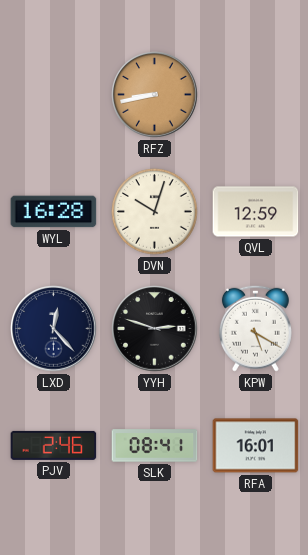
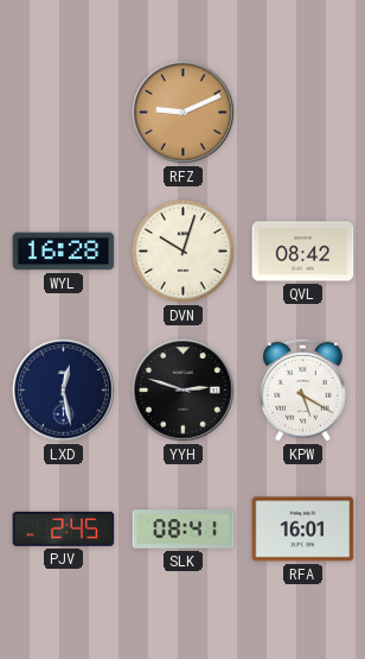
RFZ: 8:43 -> 9:11 (184, 113)
QVL: 12:59 -> 08:42 (303, 252)
LXD: 12:23 -> 12:28 (64, 391)
PJV: 2:46 -> 2:45 (64, 528)
